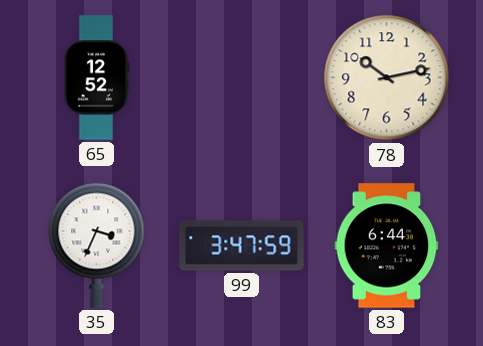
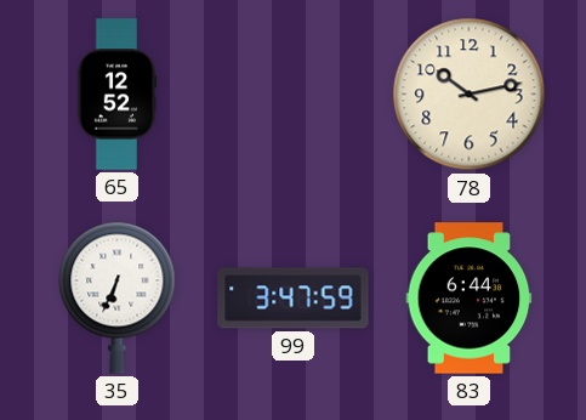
35: 3:34 -> 6:34 (118, 297)
